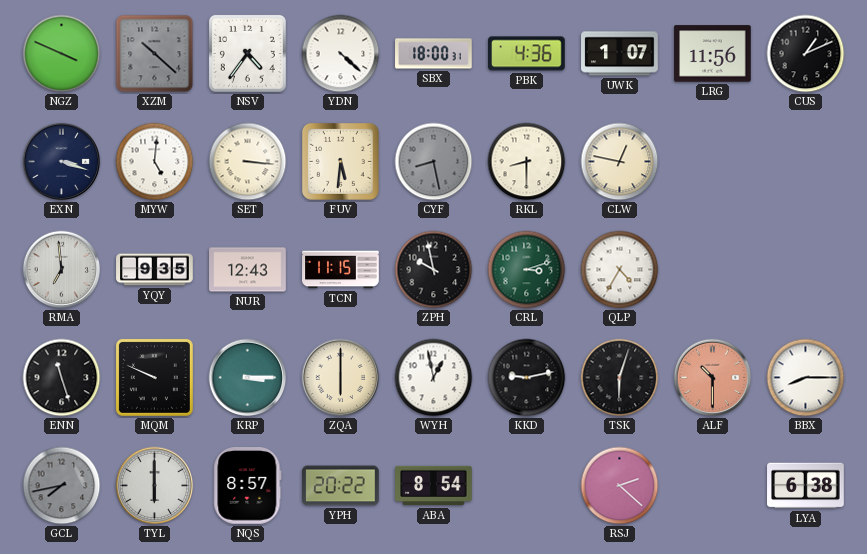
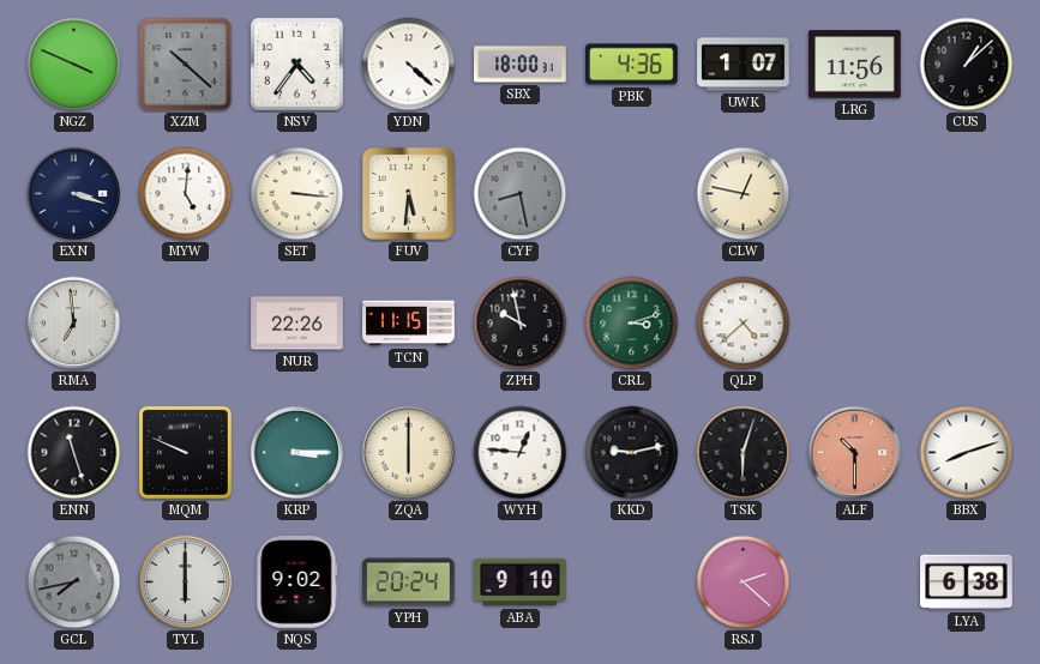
CUS: 1:11 -> 1:08 (967, 65)
RKL: 8:30 -> none (527, 162)
YQY: 9:35 -> none (155, 270)
NUR: 12:43 -> 22:26 (297, 324)
QLP: 4:35 -> 4:38 (744, 324)
WYH: 12:58 -> 12:46 (521, 453)
BBX: 8:15 -> 8:12 (967, 453)
NQS: 8:57 -> 9:02 (297, 582)
YPH: 20:22 -> 20:24 (409, 582)
ABA: 8:54 -> 9:10 (521, 582)
